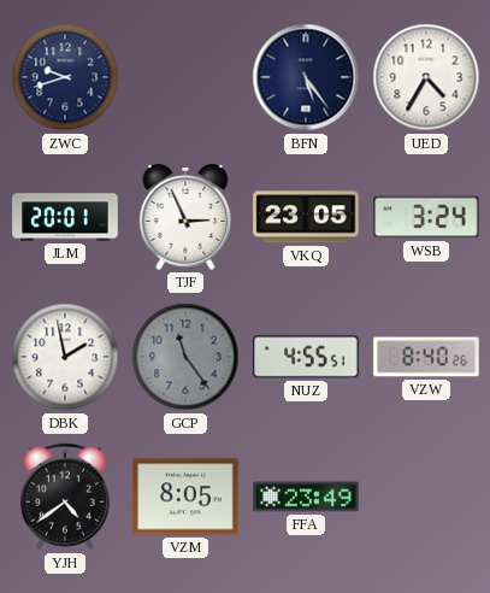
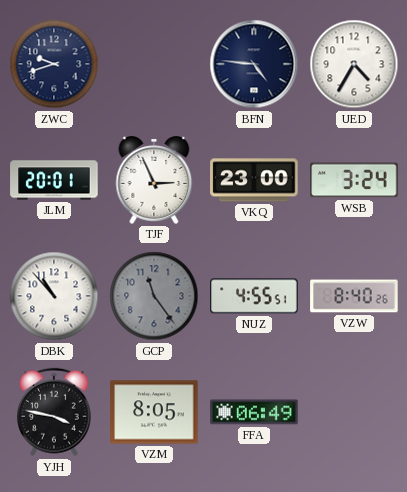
BFN: 5:24 -> 4:46 (254, 64)
VKQ: 23:05 -> 23:00 (254, 180)
DBK: 1:58 -> 10:53 (54, 296)
YJH: 4:39 -> 3:47 (54, 412)
FFA: 23:49 -> 06:49 (254, 412)
